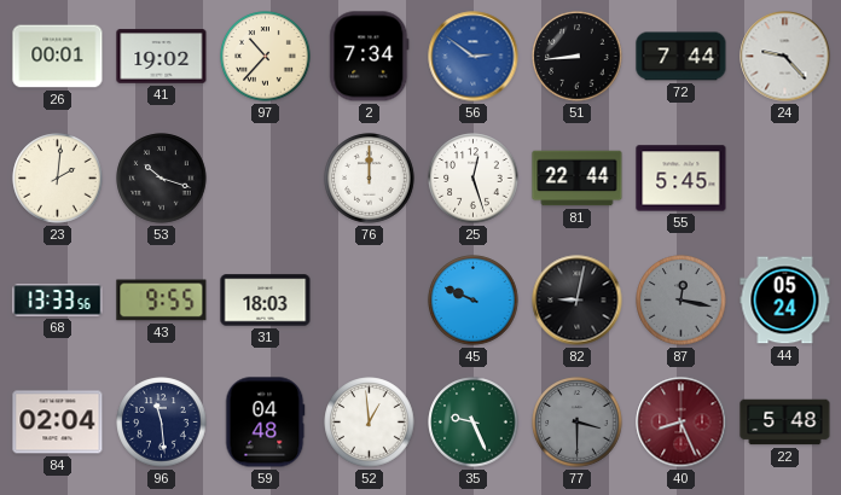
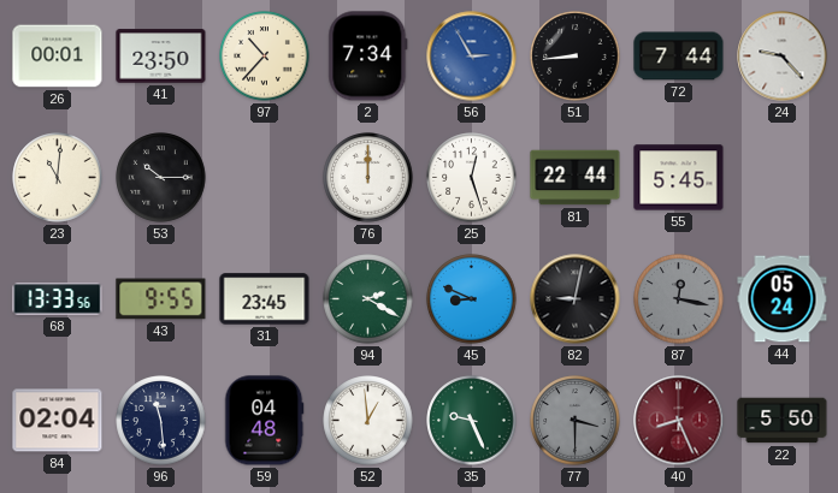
41: 19:02 -> 23:50 (161, 57)
56: 2:51 -> 2:55 (472, 57)
23: 2:01 -> 11:01 (58, 178)
53: 10:18 -> 10:15 (161, 178)
31: 18:03 -> 23:45 (265, 299)
94: none -> 2:20 (368, 299)
45: 9:49 -> 8:49 (472, 299)
22: 5:48 -> 5:50 (783, 421)
